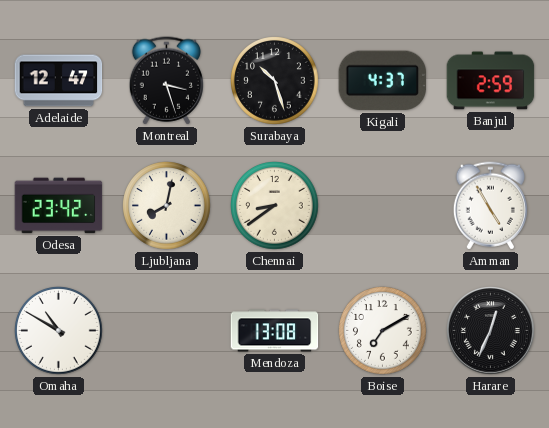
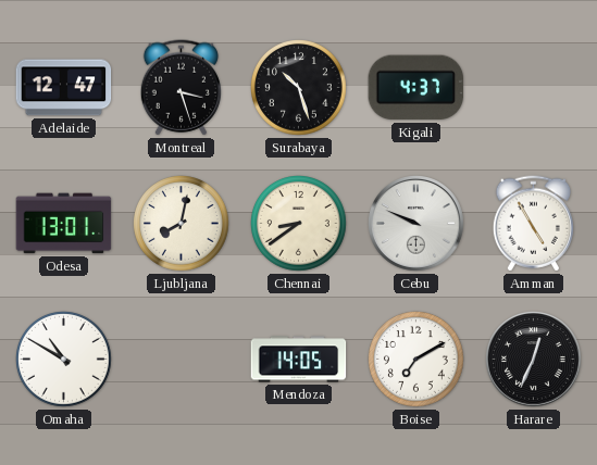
Banjul: 2:59 -> none (491, 81)
Odesa: 23:42 -> 13:01 (64, 224)
Cebu: none -> 9:49 (416, 224)
Mendoza: 13:08 -> 14:05 (299, 360)
